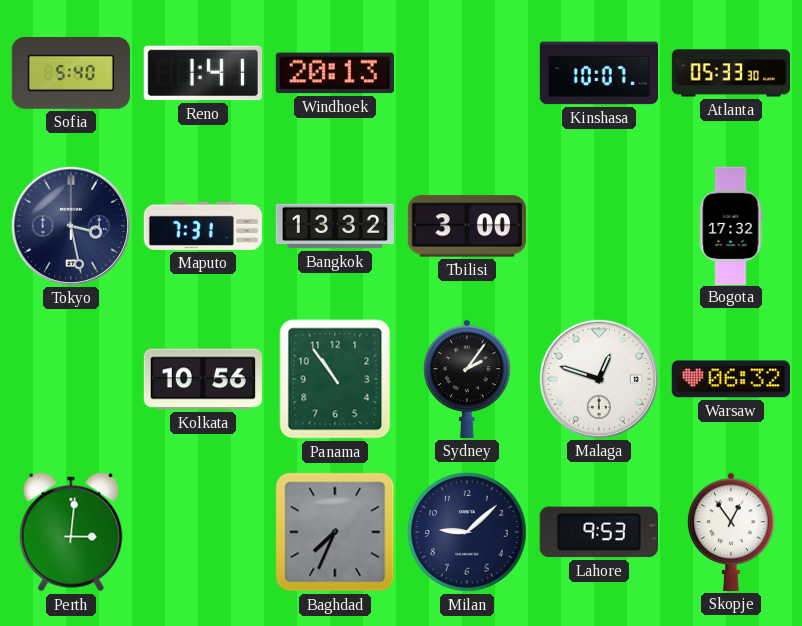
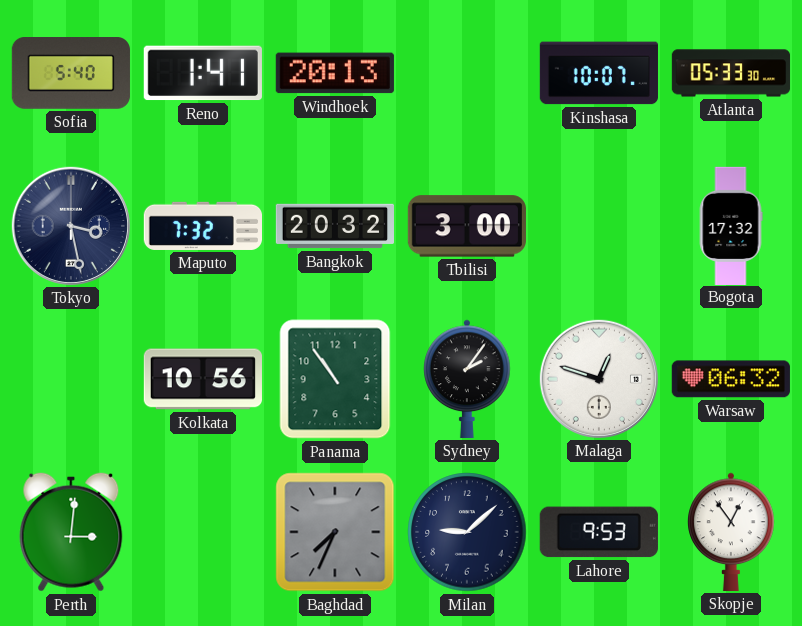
Maputo: 7:31 -> 7:32 (202, 226)
Bangkok: 13:32 -> 20:32 (334, 226)
